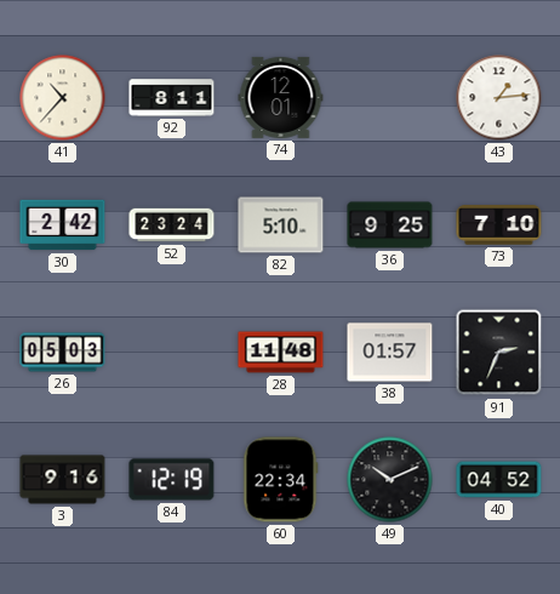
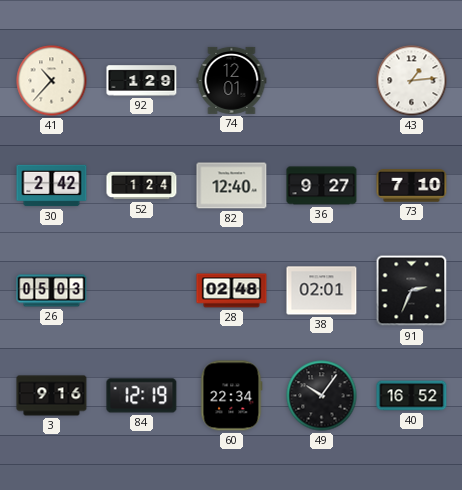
92: 8:11 -> 1:29 (142, 81)
52: 23:24 -> 1:24 (142, 186)
82: 5:10 -> 12:40 (232, 186)
36: 9:25 -> 9:27 (322, 186)
28: 11:48 -> 02:48 (232, 291)
38: 01:57 -> 02:01 (322, 291)
49: 10:11 -> 10:06 (322, 396)
40: 04:52 -> 16:52 (412, 396)
